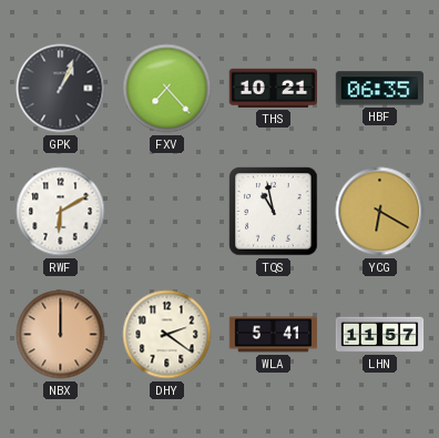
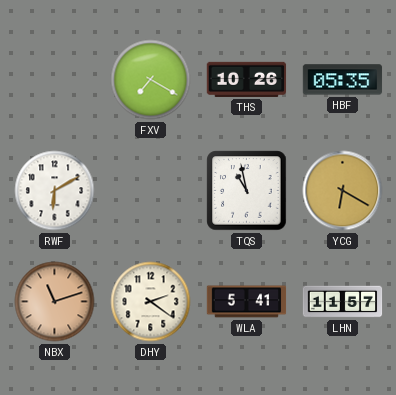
GPK: 1:04 -> none (61, 89)
FXV: 7:23 -> 7:20 (151, 80)
THS: 10:21 -> 10:26 (247, 79)
HBF: 06:35 -> 05:35 (343, 80)
NBX: 12:00 -> 11:12 (55, 302)
